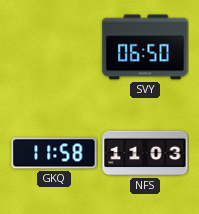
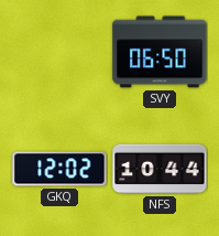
GKQ: 11:58 -> 12:02 (59, 169)
NFS: 11:03 -> 10:44 (160, 169)
